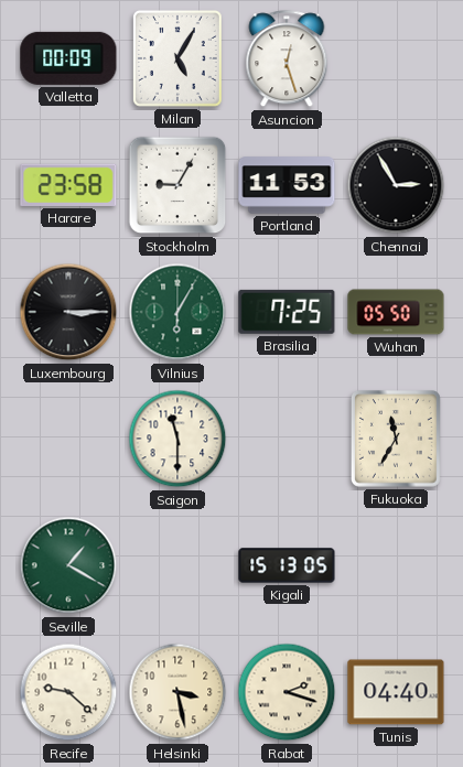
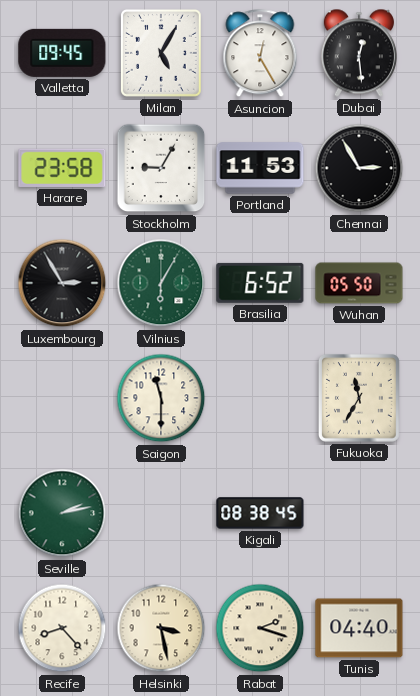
Valletta: 00:09 -> 09:45 (62, 53)
Asuncion: 12:27 -> 12:25 (260, 54)
Dubai: none -> 12:29 (359, 53)
Luxembourg: 3:15 -> 2:55 (62, 283)
Brasilia: 7:25 -> 6:52 (260, 283)
Seville: 1:20 -> 2:13 (62, 513)
Kigali: 15:13 -> 08:38 (260, 513)
Recife: 9:22 -> 8:23 (62, 628)
